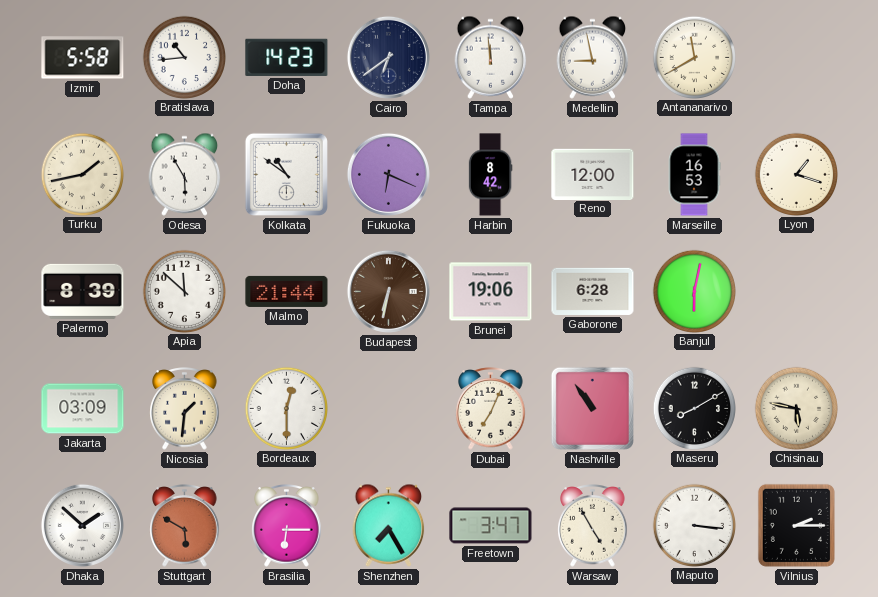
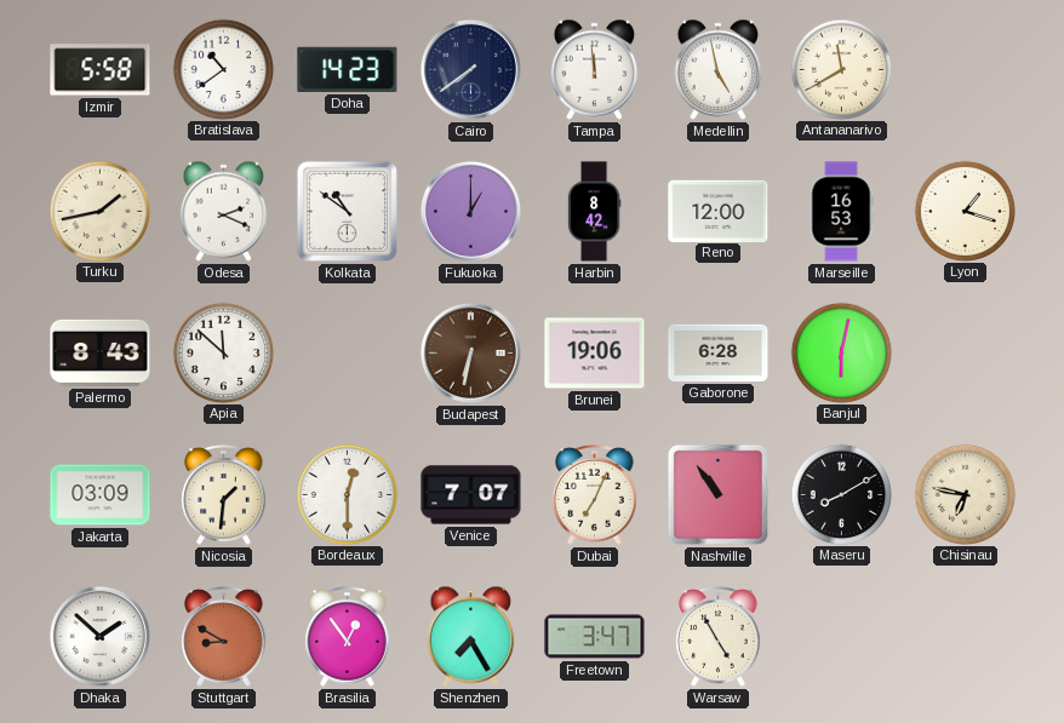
Bratislava: 10:44 -> 10:39 (223, 69)
Cairo: 6:39 -> 7:39 (470, 69)
Medellin: 8:58 -> 4:58 (719, 69)
Odesa: 5:55 -> 2:19 (224, 211)
Fukuoka: 6:19 -> 1:00 (470, 211)
Palermo: 8:39 -> 8:43 (101, 352)
Malmo: 21:44 -> none (287, 291)
Venice: none -> 7:07 (471, 495)
Chisinau: 5:47 -> 6:47 (965, 494)
Stuttgart: 5:50 -> 8:50 (224, 637)
Brasilia: 6:15 -> 12:54 (348, 637)
Maputo: 3:16 -> none (694, 525)
Vilnius: 2:15 -> none (796, 525)
